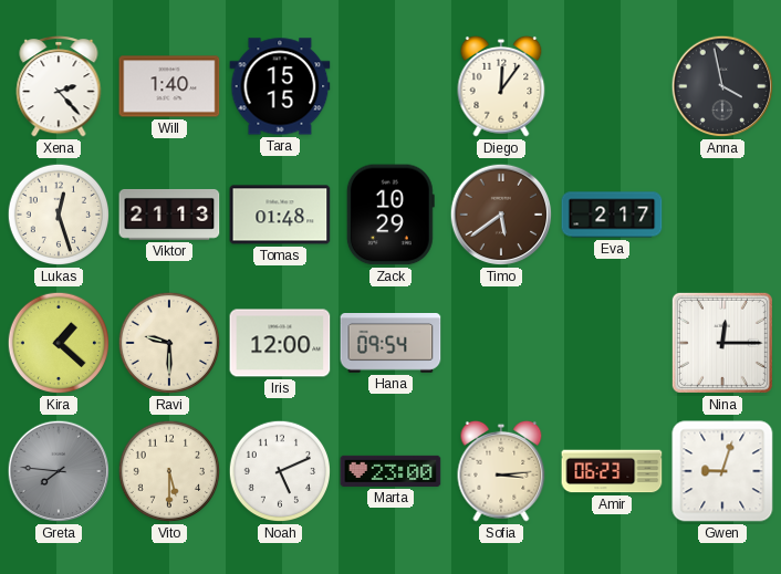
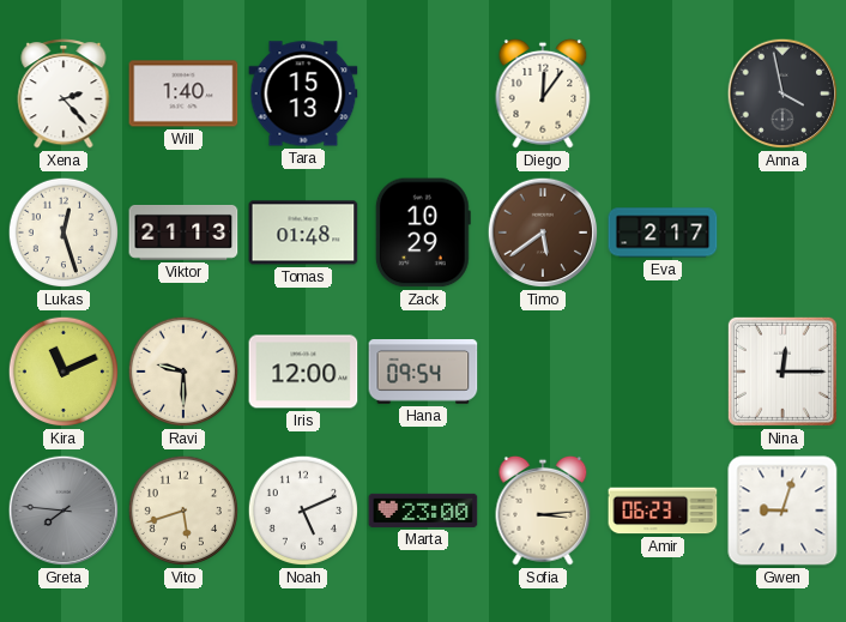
Tara: 15:15 -> 15:13 (303, 93)
Kira: 1:22 -> 11:11 (64, 372)
Vito: 5:30 -> 5:42 (183, 511)
